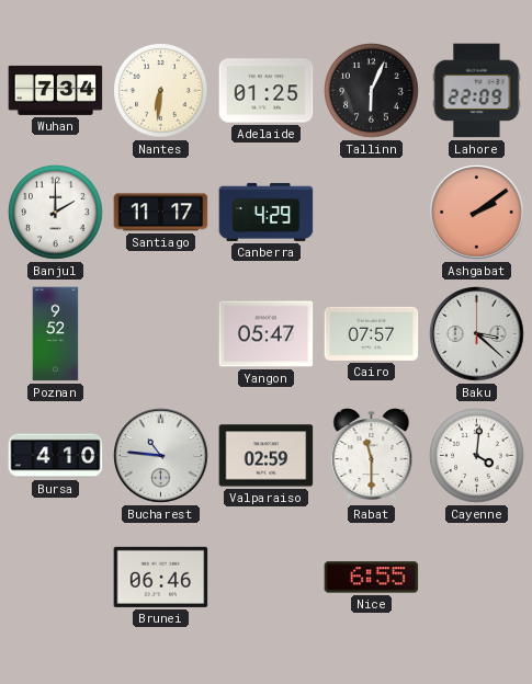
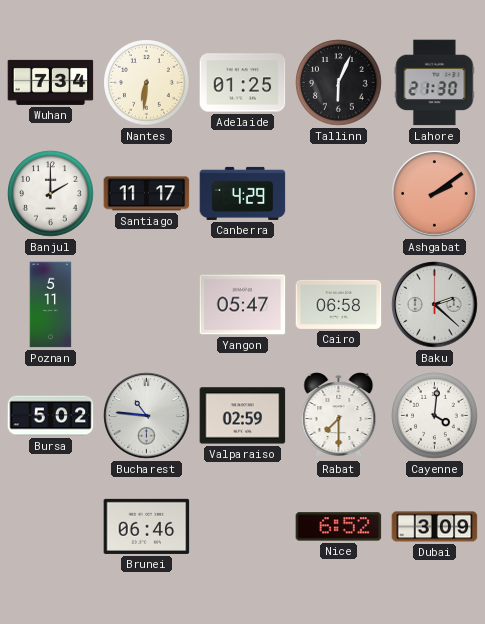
Lahore: 22:09 -> 21:30 (435, 83)
Poznan: 9:52 -> 5:11 (51, 305)
Cairo: 07:57 -> 06:58 (339, 304)
Baku: 3:22 -> 2:22 (435, 305)
Bursa: 4:10 -> 5:02 (51, 416)
Rabat: 11:30 -> 7:30 (339, 416)
Nice: 6:55 -> 6:52 (339, 527)
Dubai: none -> 3:09 (435, 527)
